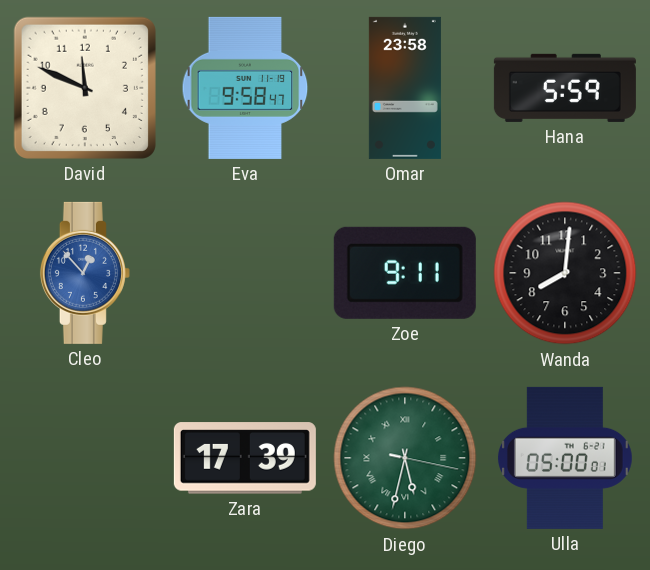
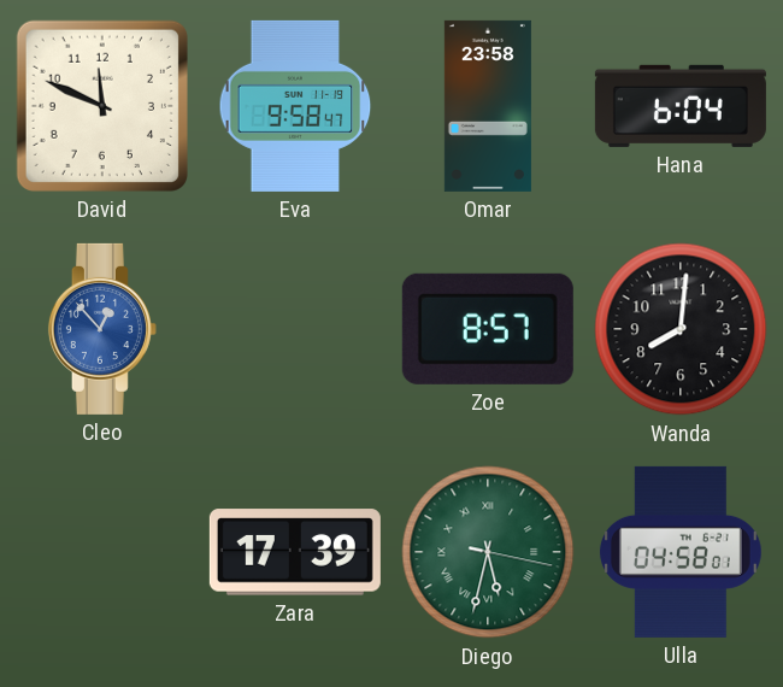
Hana: 5:59 -> 6:04 (681, 106)
Zoe: 9:11 -> 8:57 (488, 329)
Ulla: 05:00 -> 04:58 (681, 552)
